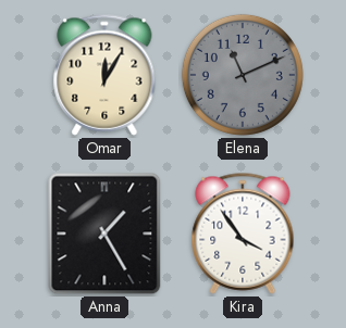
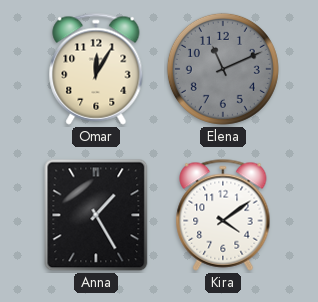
Kira: 3:54 -> 4:09 (223, 215)
